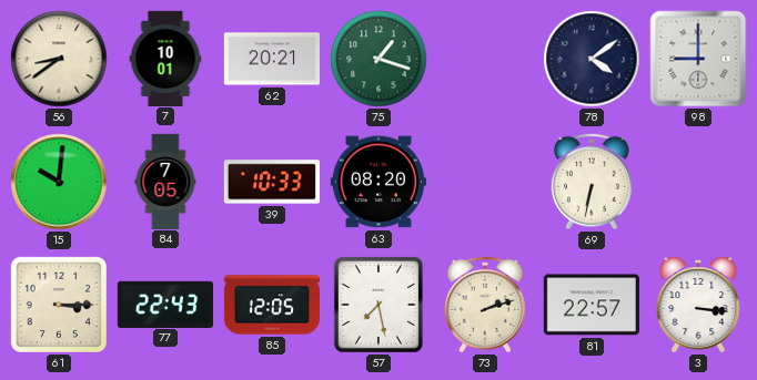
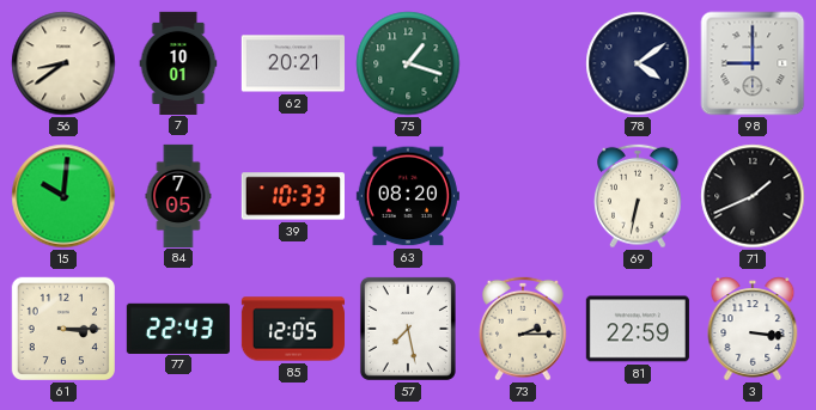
71: none -> 1:41 (753, 196)
73: 2:12 -> 2:15 (524, 329)
81: 22:57 -> 22:59 (638, 329)
